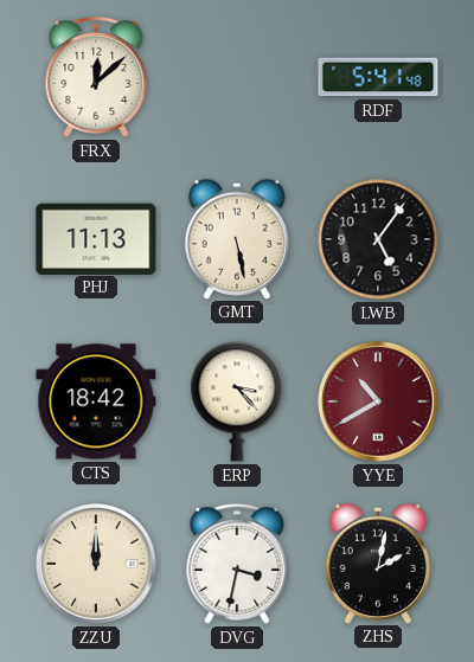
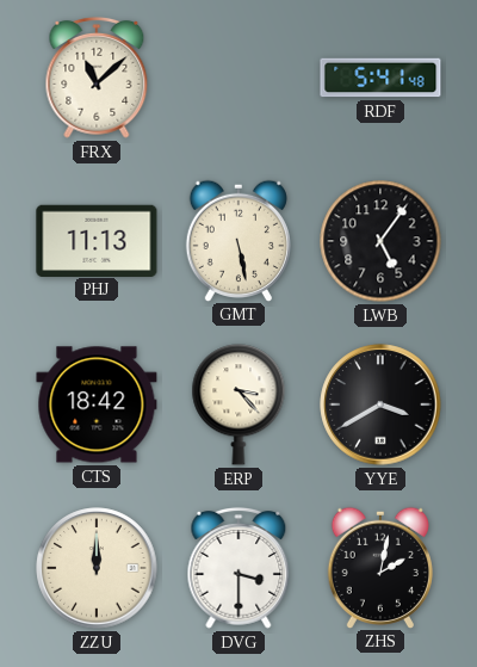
FRX: 12:08 -> 11:08 (97, 78)
YYE: 10:40 -> 3:40 (380, 404)
YYE dial: burgundy -> black (380, 404)
DVG: 3:32 -> 3:30 (238, 568)
